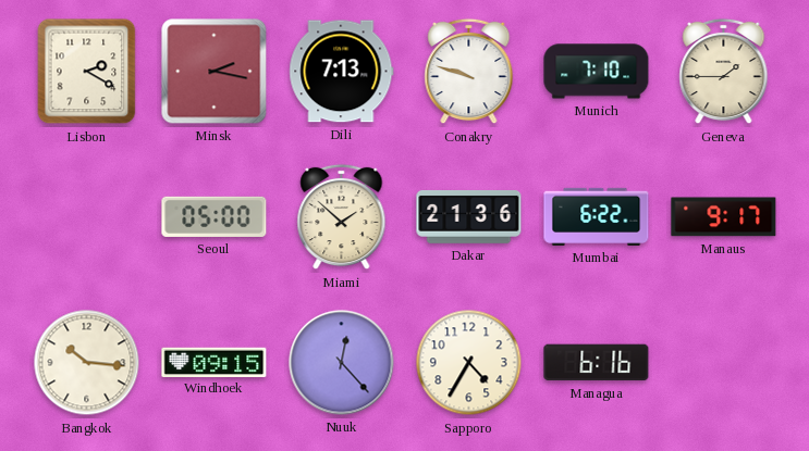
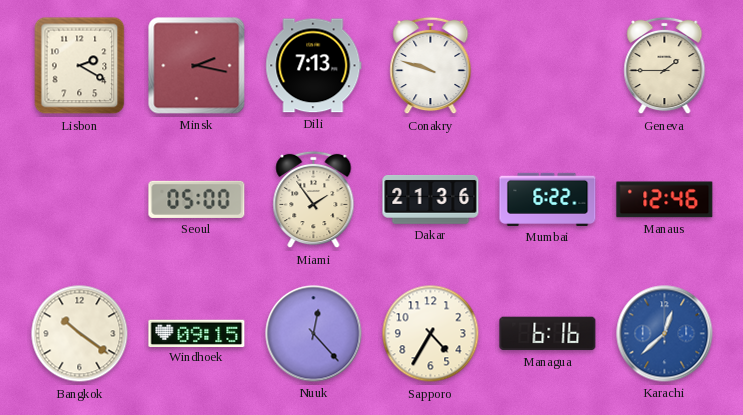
Munich: 7:10 -> none (597, 72)
Miami: 1:52 -> 1:54 (314, 200)
Manaus: 9:17 -> 12:46 (665, 200)
Bangkok: 10:16 -> 10:21 (80, 334)
Karachi: none -> 12:38 (665, 334)
